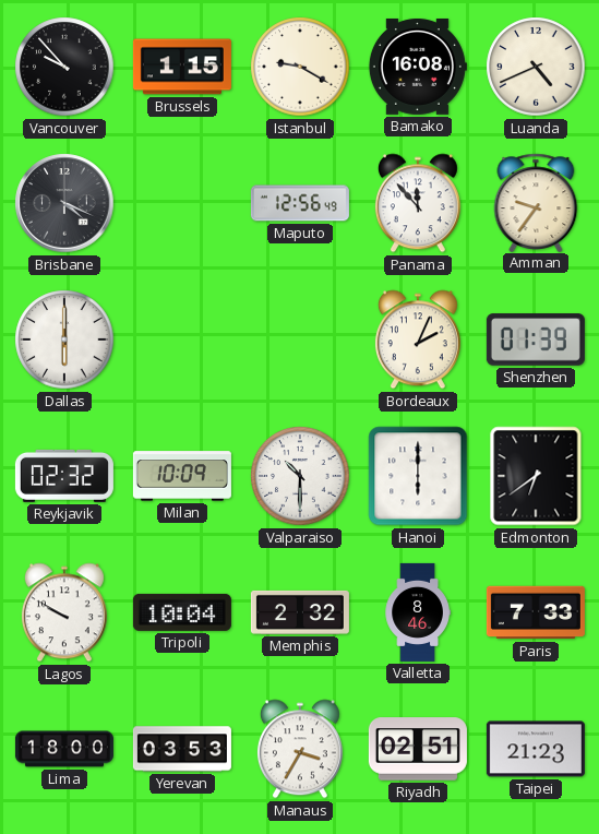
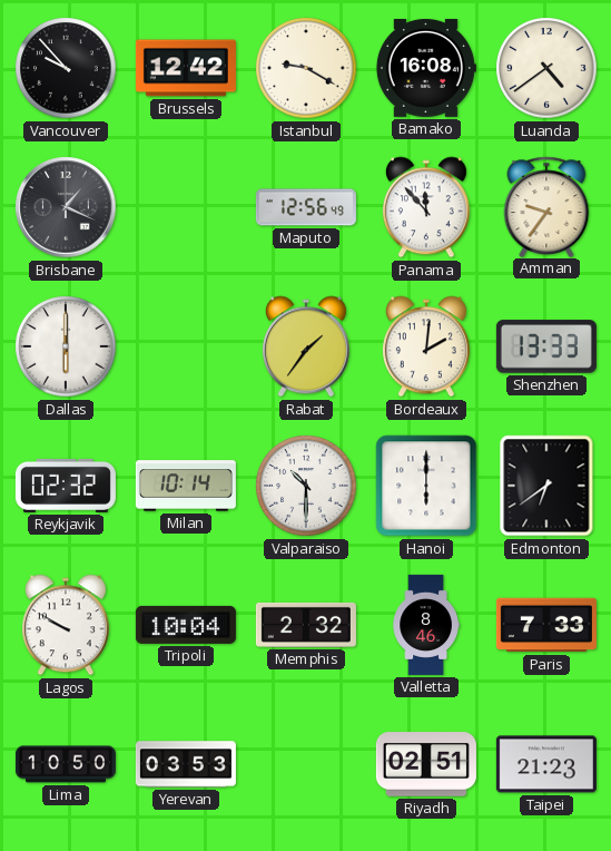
Brussels: 1:15 -> 12:42 (186, 68)
Luanda: 4:41 -> 4:39 (546, 68)
Brisbane: 4:19 -> 1:19 (66, 207)
Rabat: none -> 1:36 (306, 346)
Bordeaux: 2:04 -> 2:01 (426, 346)
Shenzhen: 01:39 -> 13:33 (546, 346)
Milan: 10:09 -> 10:14 (186, 486)
Lima: 18:00 -> 10:50 (66, 764)
Manaus: 3:35 -> none (300, 749)
